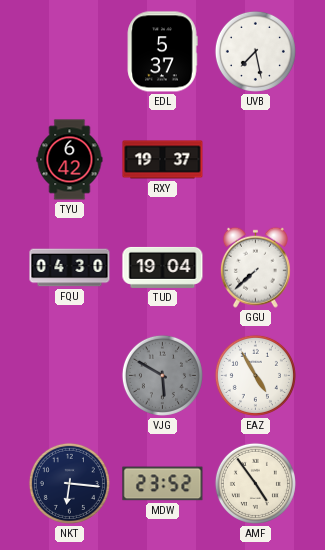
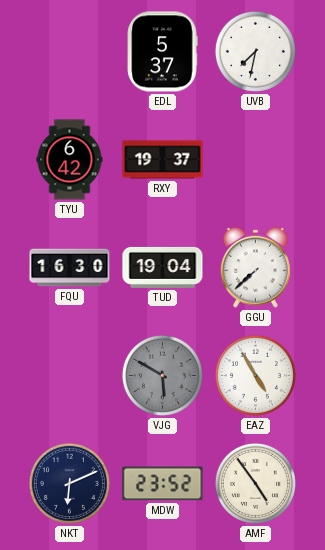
UVB: 7:28 -> 7:32 (255, 51)
FQU: 04:30 -> 16:30 (70, 268)
NKT: 6:16 -> 6:11 (69, 483)
